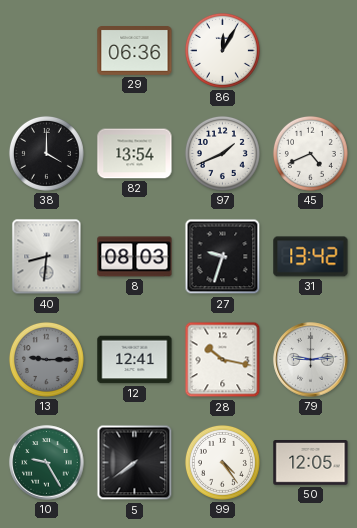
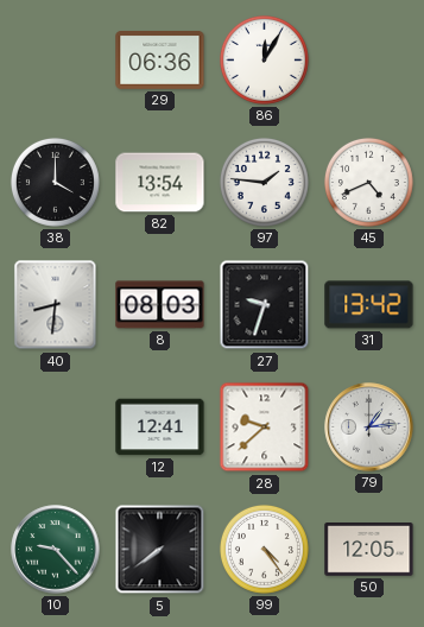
97: 1:41 -> 1:46 (264, 182)
13: 9:15 -> none (46, 359)
28: 10:17 -> 9:38 (265, 427)
79: 9:14 -> 1:14 (369, 427)
10: 9:25 -> 9:23 (56, 550)
